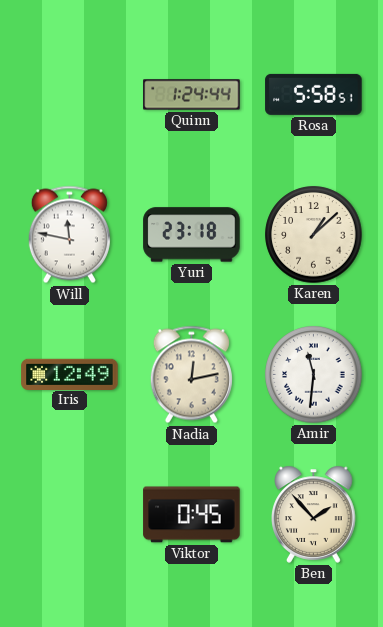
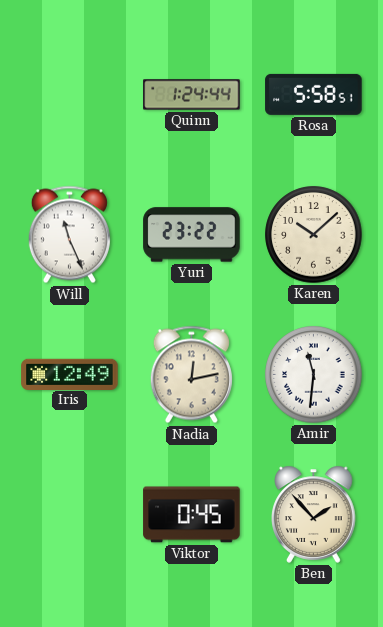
Will: 11:47 -> 11:26 (69, 235)
Yuri: 23:18 -> 23:22 (192, 235)
Karen: 1:08 -> 10:08 (314, 235)
